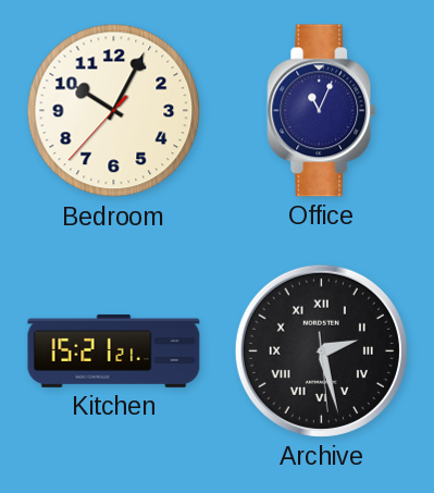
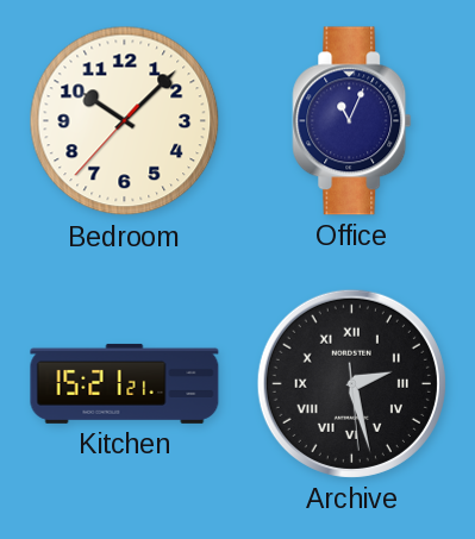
Bedroom: 10:04 -> 10:07 (125, 121)
